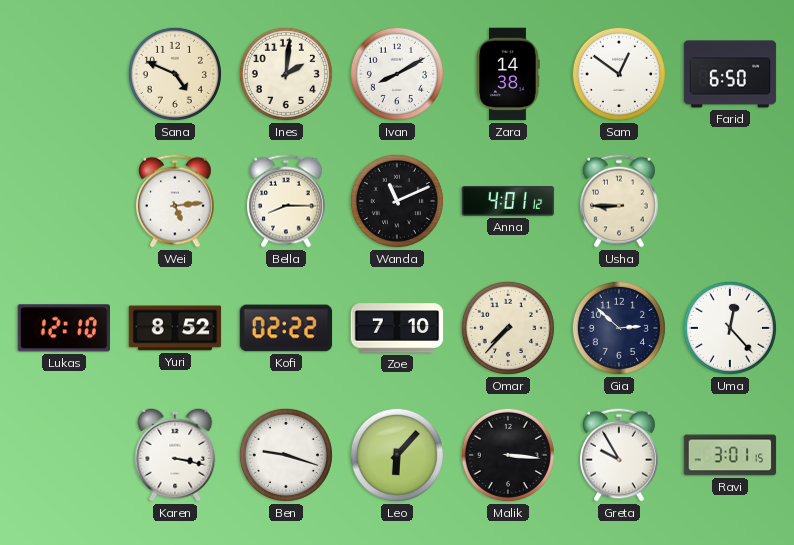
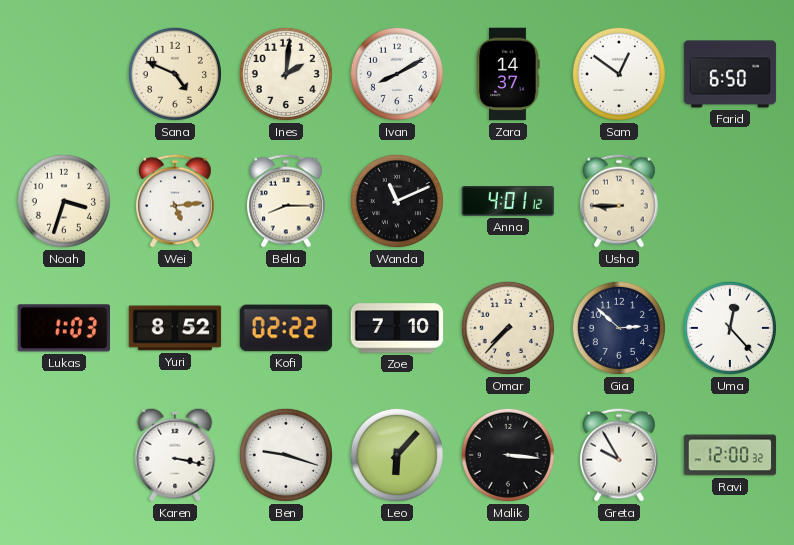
Zara: 14:38 -> 14:37 (508, 74)
Noah: none -> 3:33 (64, 201)
Lukas: 12:10 -> 1:03 (64, 328)
Ravi: 3:01 -> 12:00 (730, 455)
